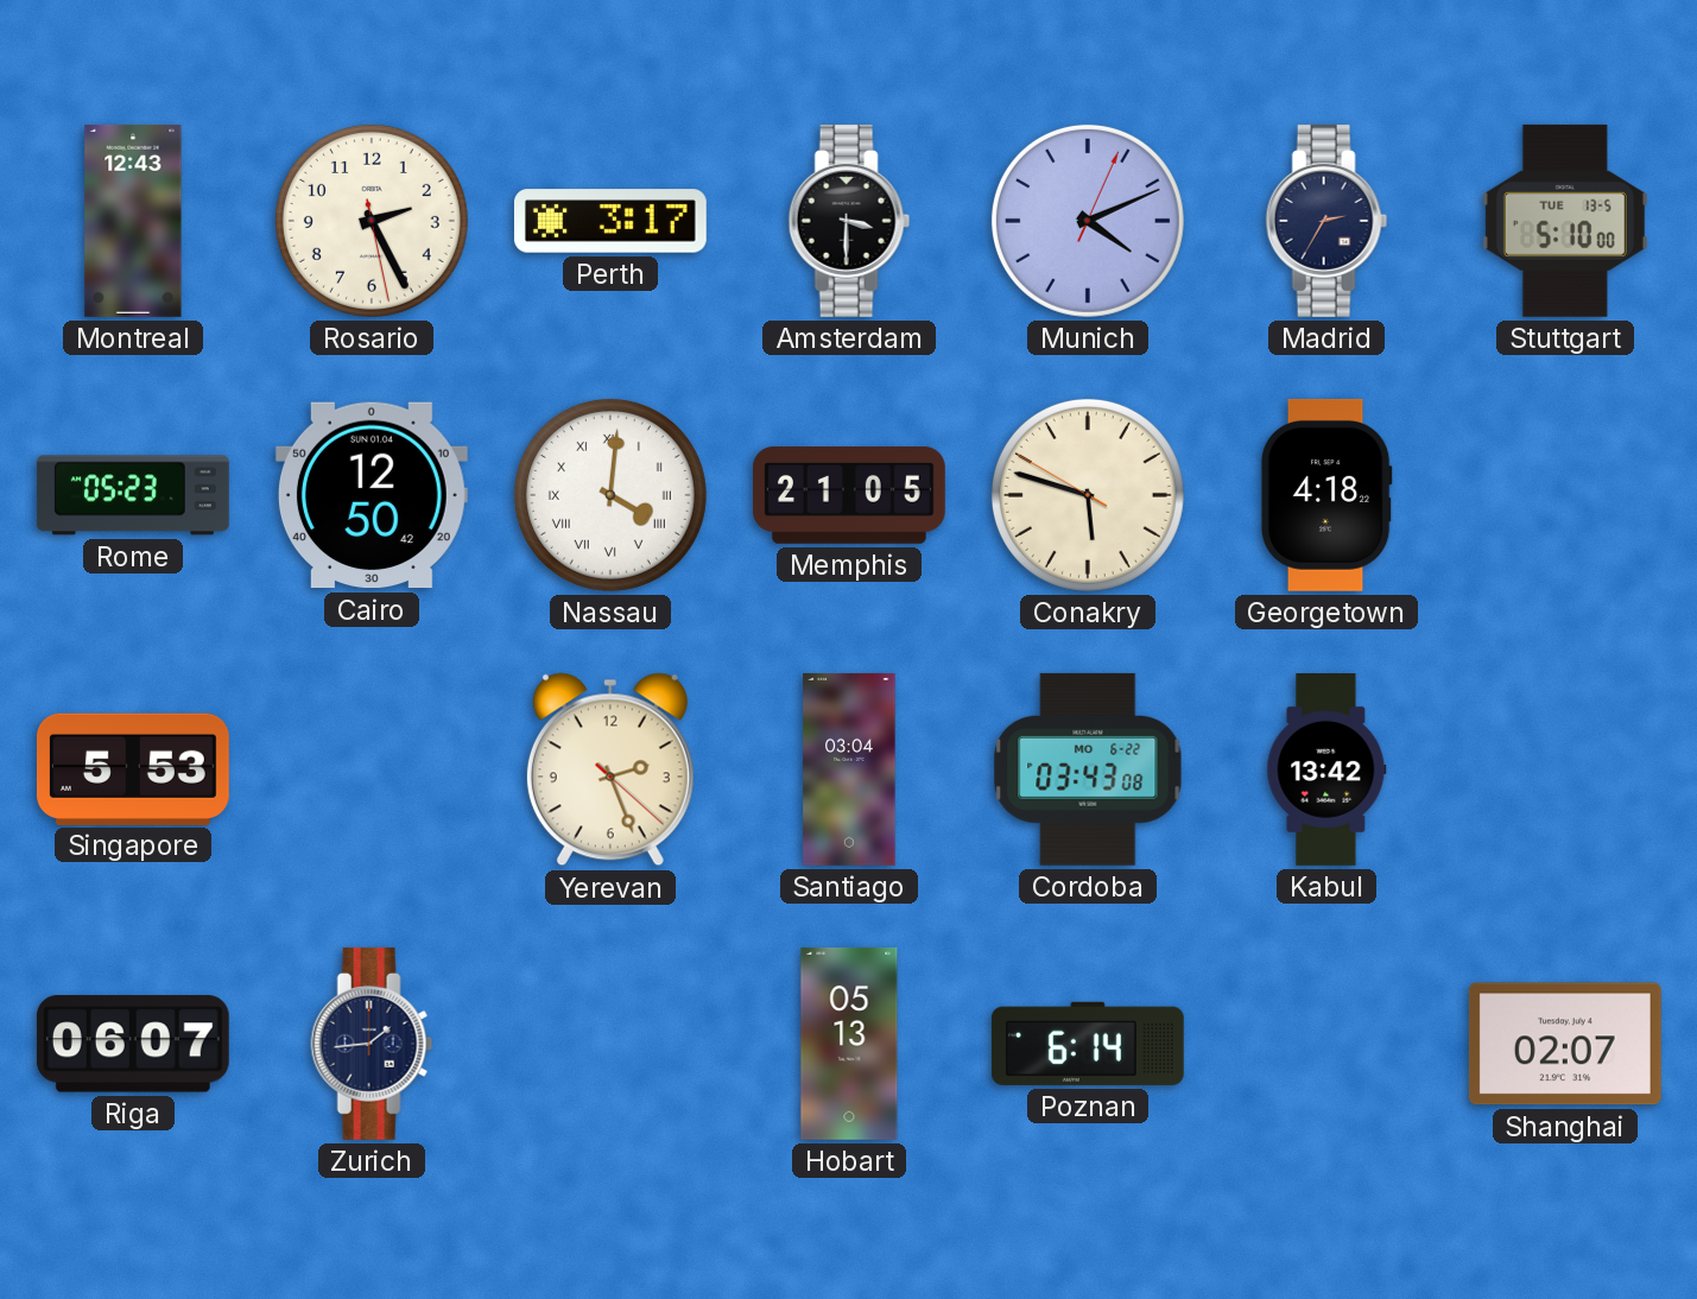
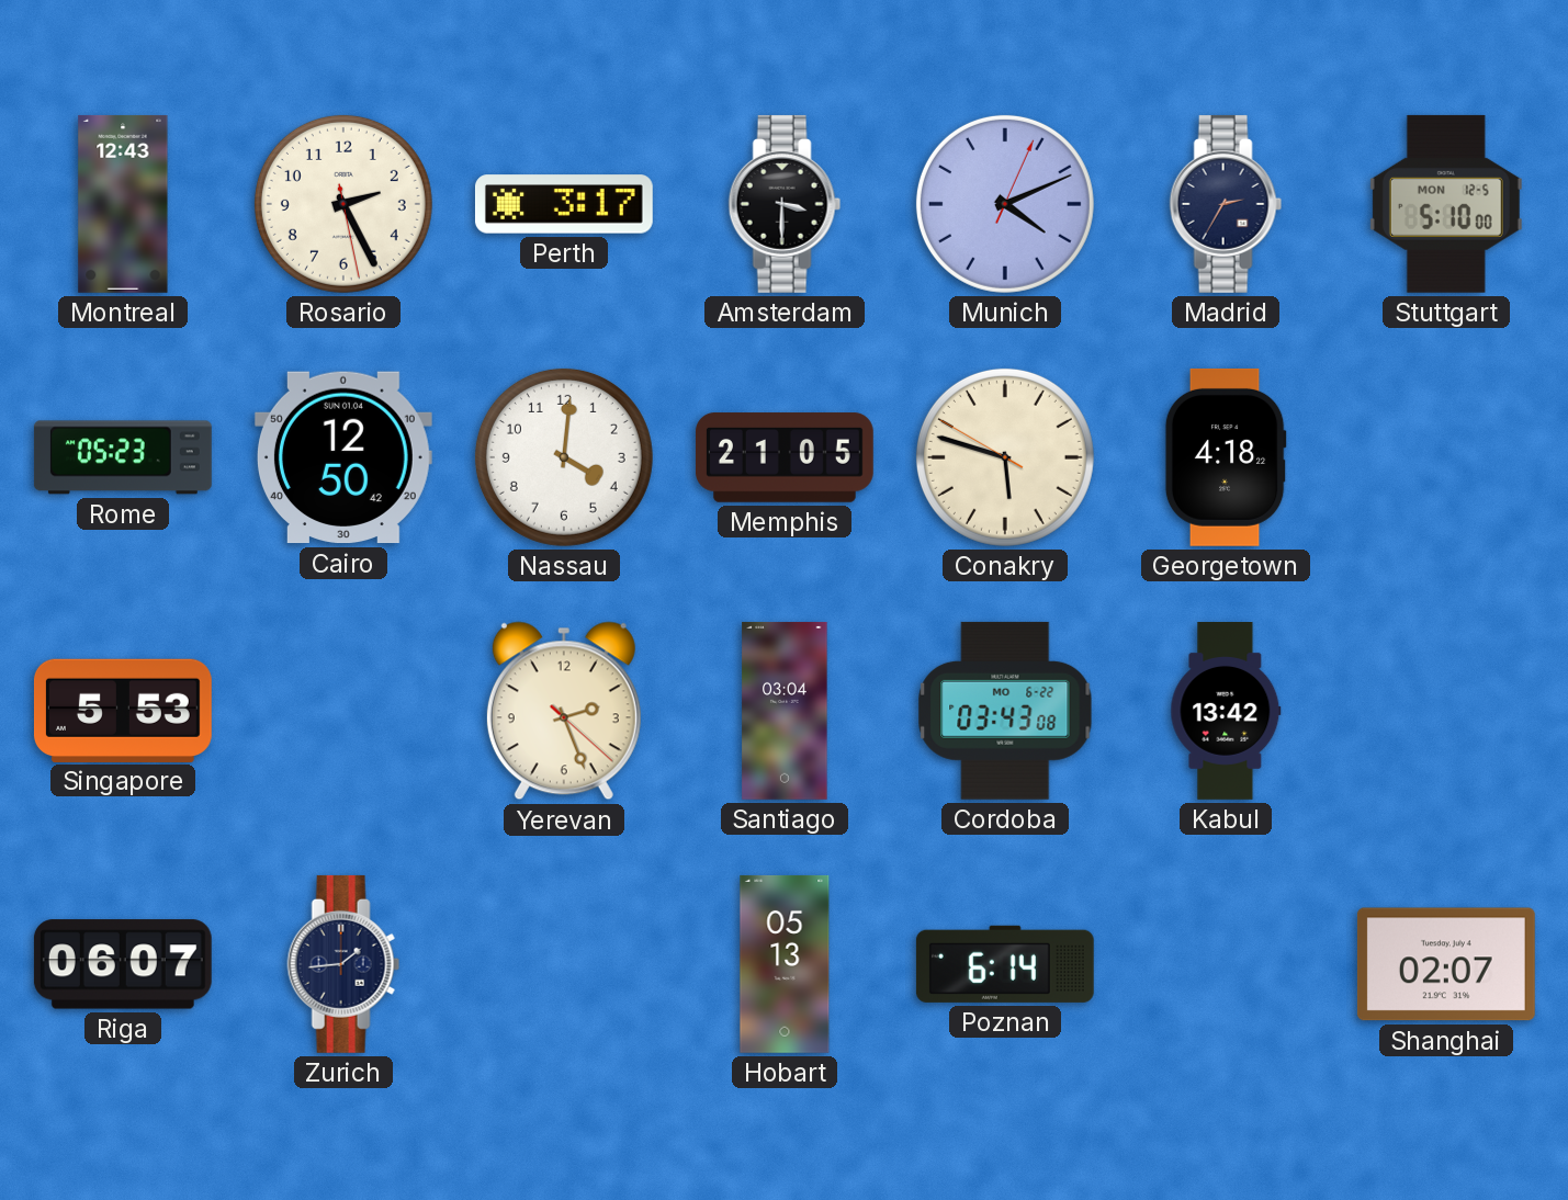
Stuttgart date: TUE 13-5 -> MON 12-5 (1446, 204)
Nassau numerals: Roman -> Arabic (564, 457)
